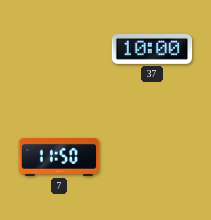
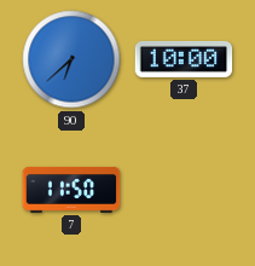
90: none -> 6:38 (71, 59)
